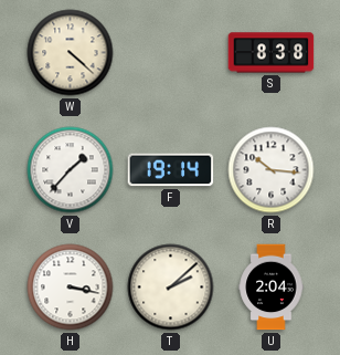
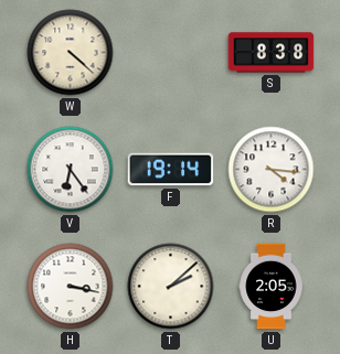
V: 1:37 -> 6:24 (71, 170)
R: 10:16 -> 4:16 (272, 170)
U: 2:04 -> 2:05 (272, 287)
